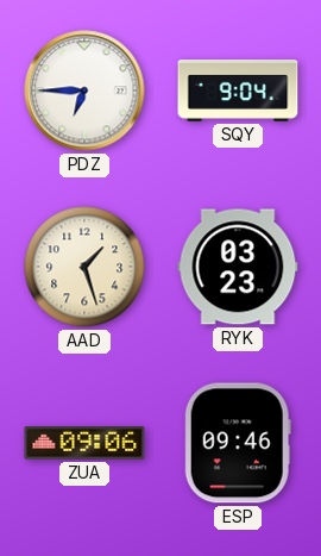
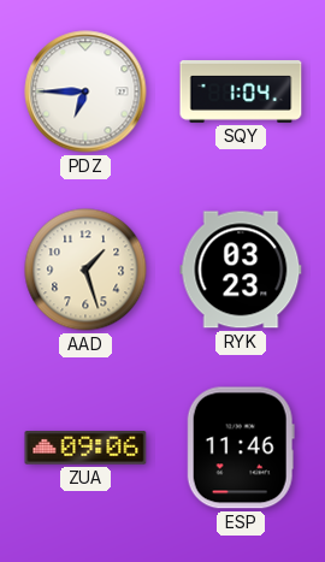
SQY: 9:04 -> 1:04 (241, 93)
ESP: 09:46 -> 11:46 (241, 448)
